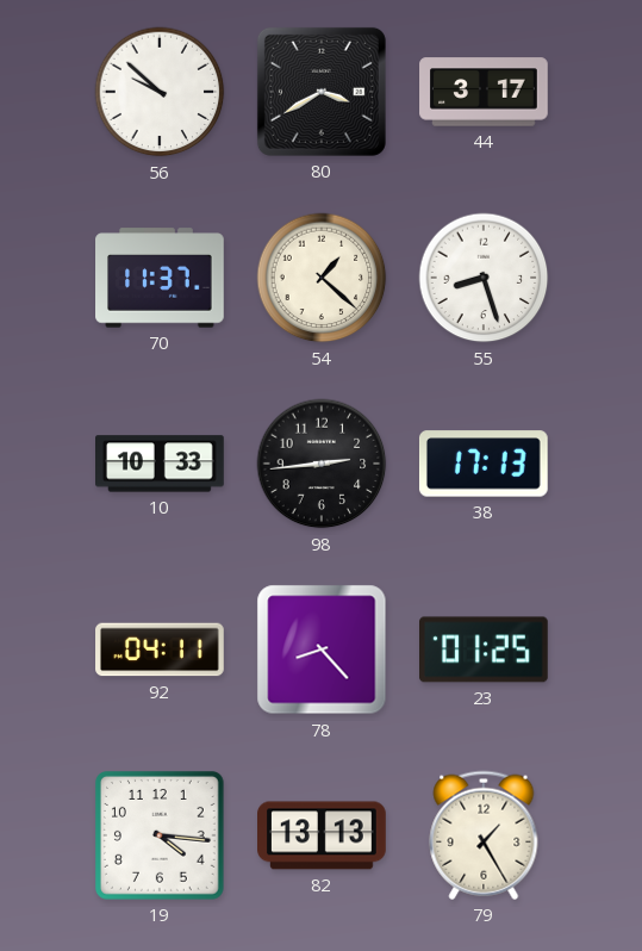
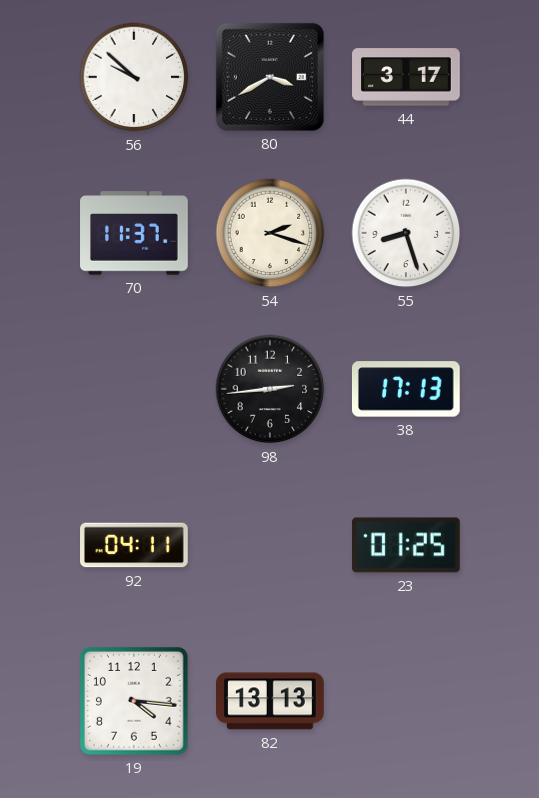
54: 1:22 -> 2:18 (270, 233)
10: 10:33 -> none (160, 464)
78: 8:23 -> none (322, 649)
79: 1:25 -> none (484, 835)
